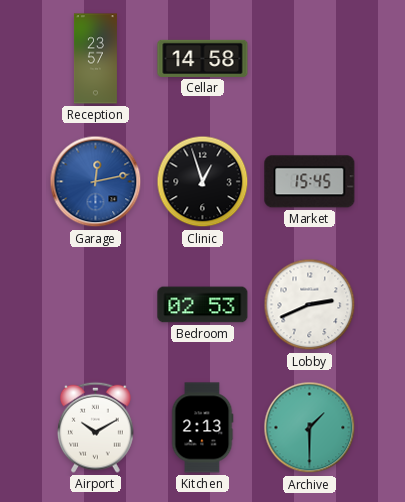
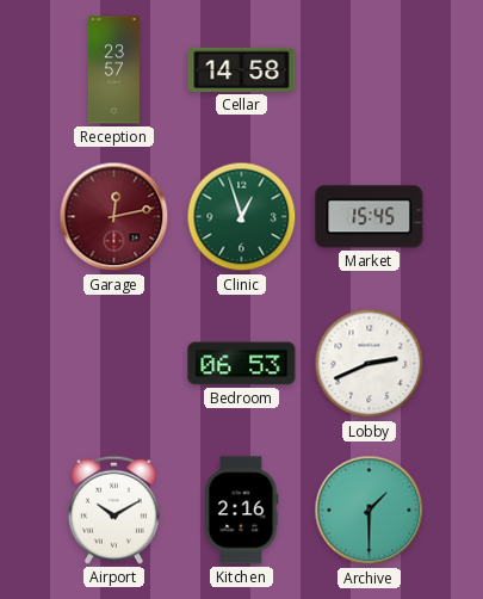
Garage dial: blue -> burgundy (114, 217)
Clinic dial: black -> green (242, 217)
Bedroom: 02:53 -> 06:53 (242, 364)
Kitchen: 2:13 -> 2:16 (241, 511)
